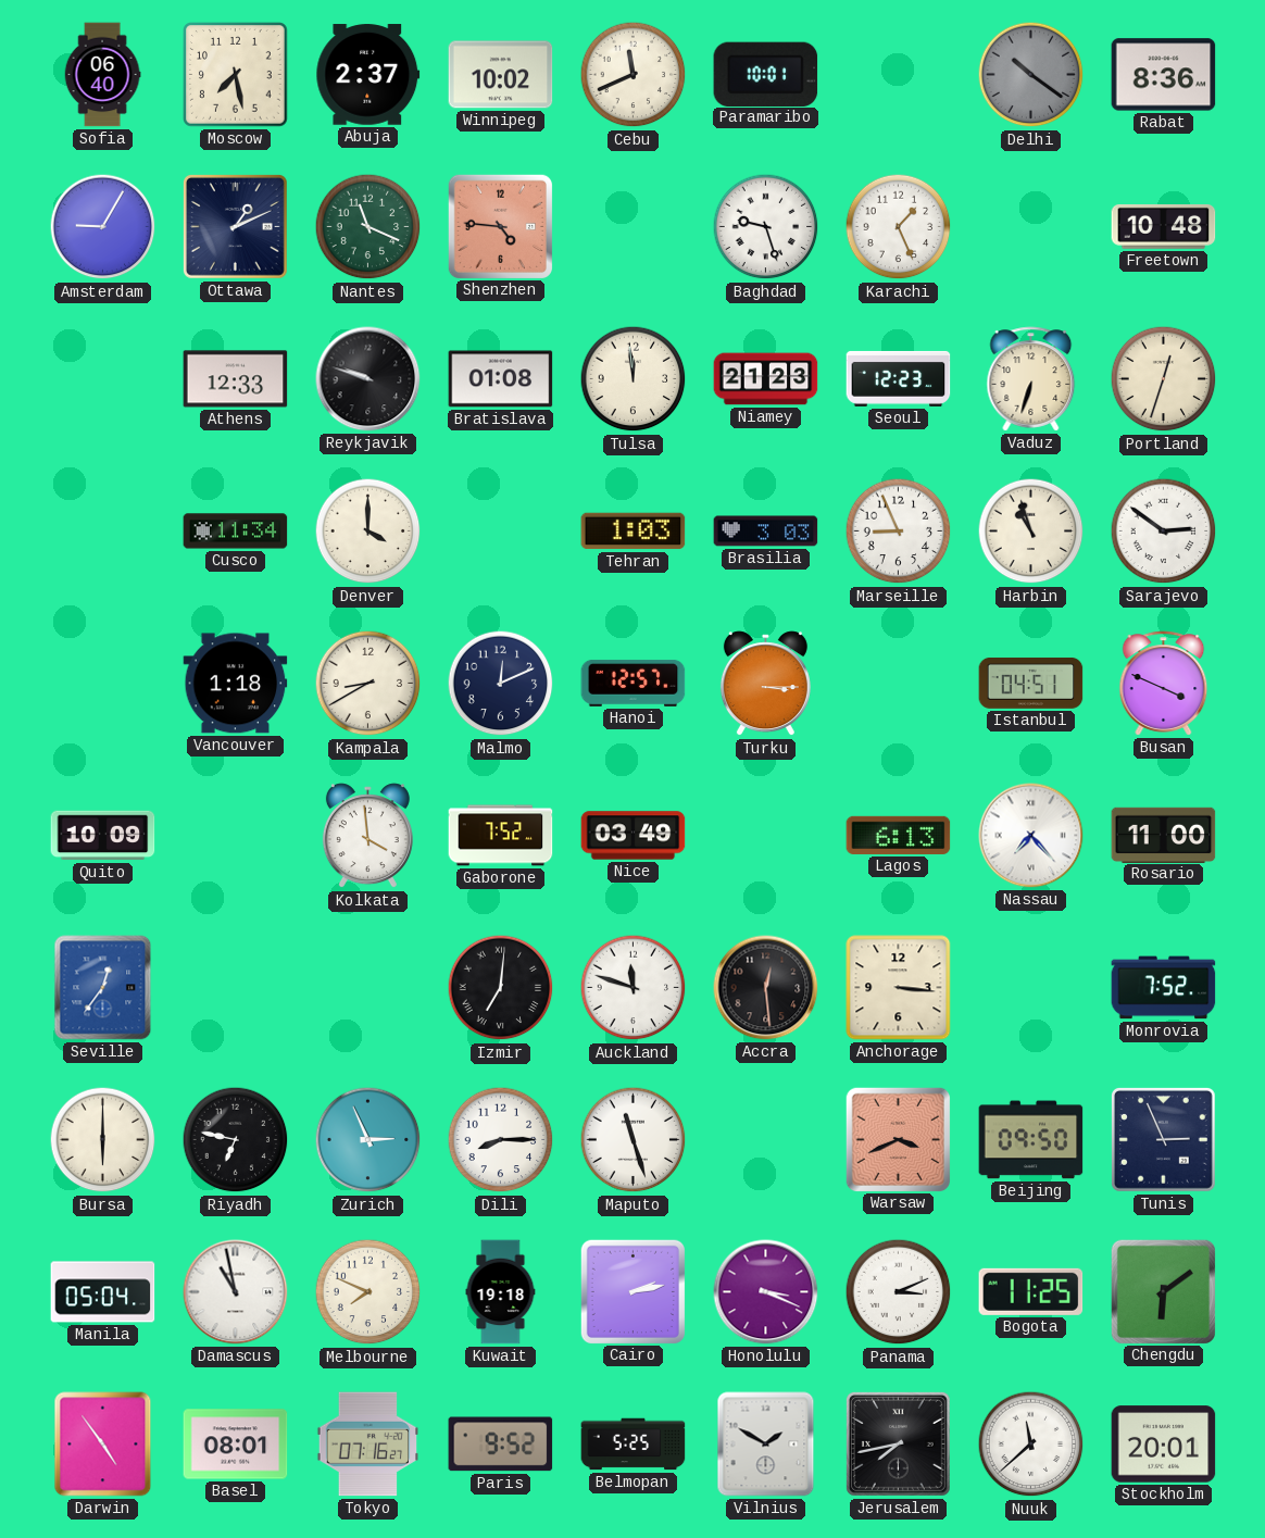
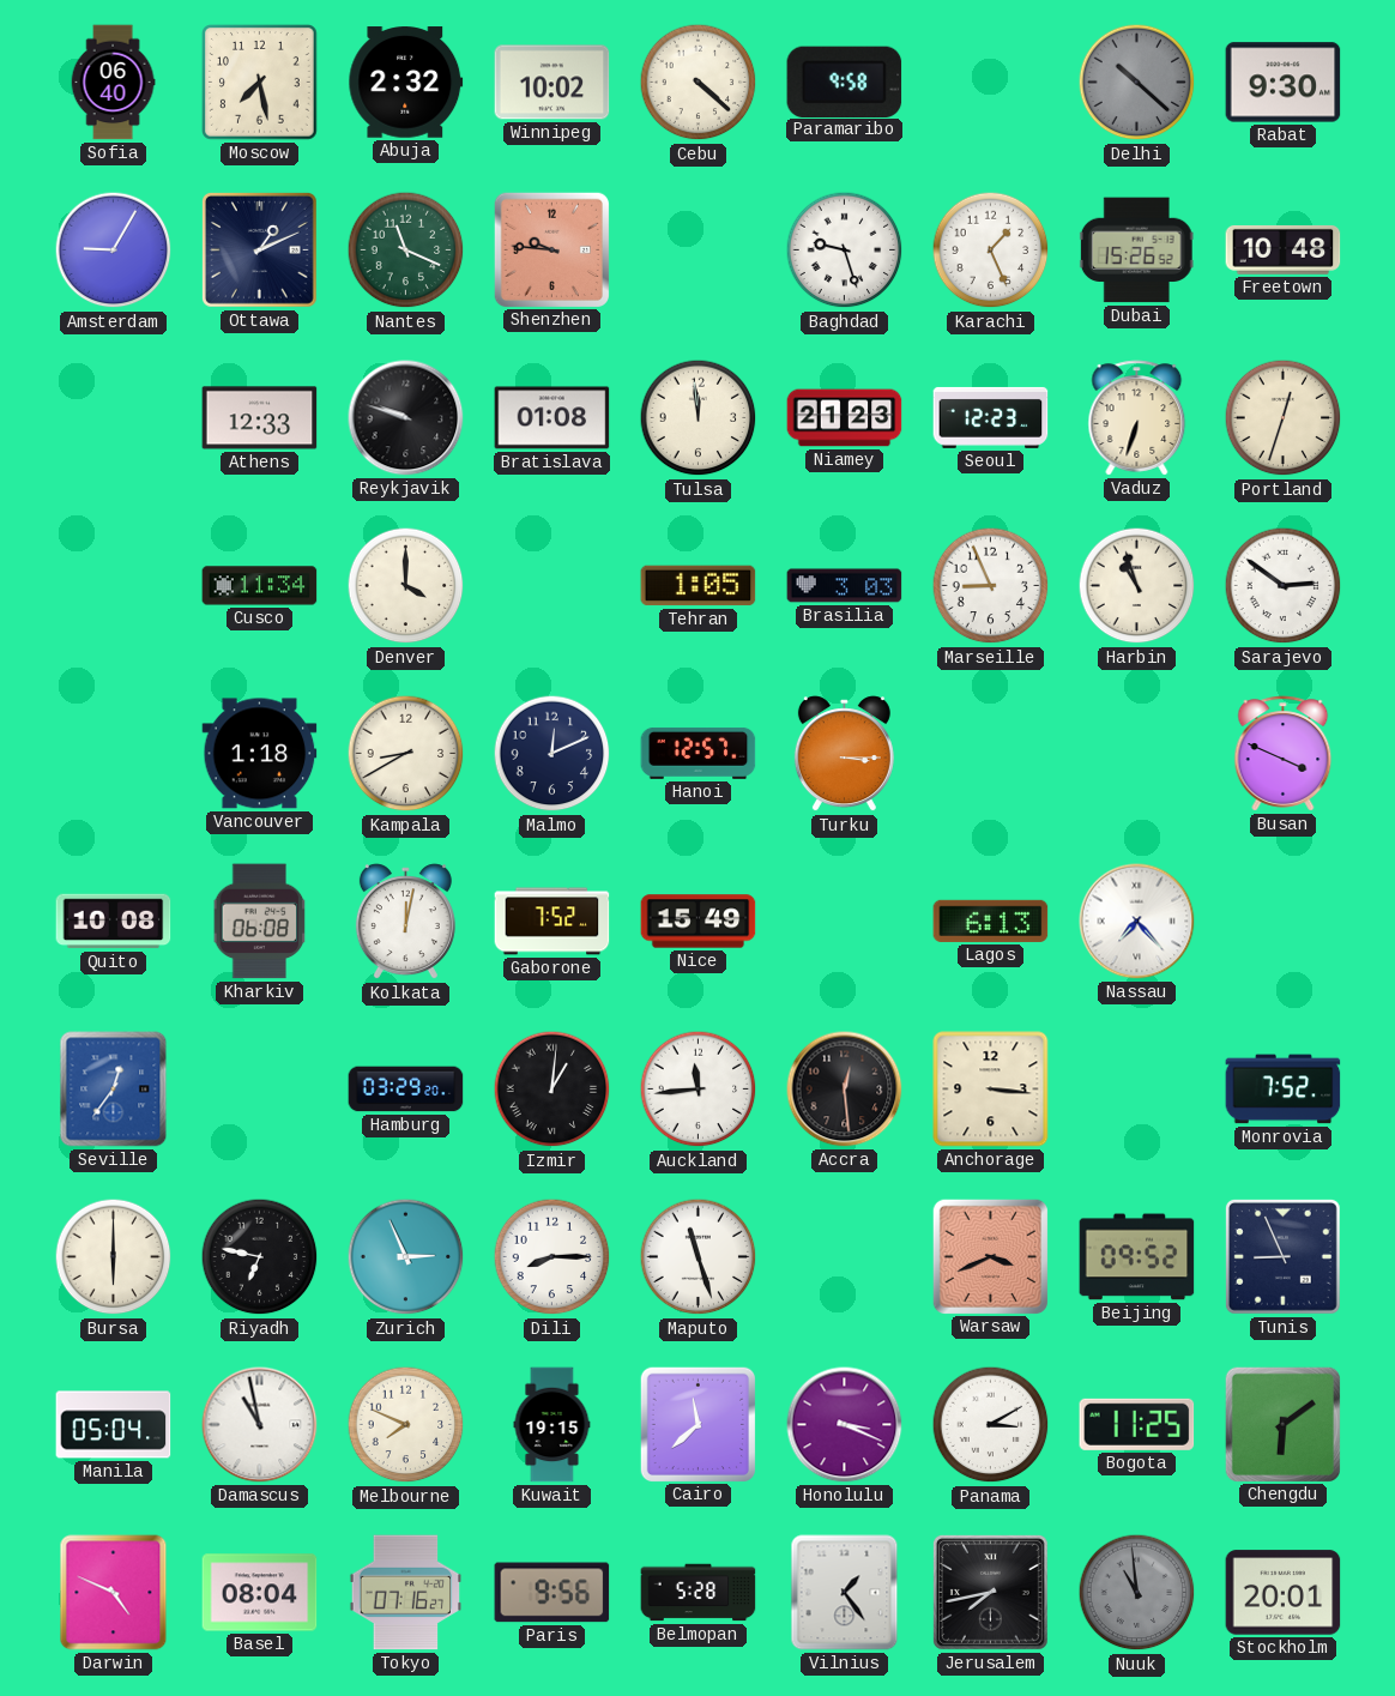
Abuja: 2:37 -> 2:32 (406, 83)
Cebu: 11:41 -> 4:22 (699, 83)
Paramaribo: 10:01 -> 9:58 (845, 82)
Delhi: 10:21 -> 10:22 (1137, 83)
Rabat: 8:36 -> 9:30 (1284, 83)
Shenzhen: 4:46 -> 9:46 (551, 249)
Dubai: none -> 15:26 (1136, 251)
Tehran: 1:03 -> 1:05 (699, 586)
Istanbul: 04:51 -> none (1031, 683)
Quito: 10:09 -> 10:08 (114, 922)
Kharkiv: none -> 06:08 (260, 922)
Kolkata: 3:59 -> 12:02 (405, 922)
Nice: 03:49 -> 15:49 (699, 922)
Rosario: 11:00 -> none (1164, 835)
Hamburg: none -> 03:29 (406, 1090)
Izmir: 7:01 -> 1:01 (552, 1090)
Auckland: 11:48 -> 11:44 (699, 1090)
Beijing: 09:50 -> 09:52 (1137, 1257)
Tunis: 2:56 -> 8:56 (1284, 1257)
Kuwait: 19:18 -> 19:15 (552, 1425)
Cairo: 2:13 -> 11:38 (697, 1424)
Panama: 3:11 -> 3:10 (991, 1425)
Darwin: 4:54 -> 4:49 (114, 1593)
Basel: 08:01 -> 08:04 (260, 1593)
Paris: 9:52 -> 9:56 (552, 1593)
Belmopan: 5:25 -> 5:28 (699, 1593)
Vilnius: 1:50 -> 1:24 (845, 1593)
Nuuk: 11:38 -> 10:59 (1137, 1593)
Nuuk dial: white -> grey (1137, 1593)
